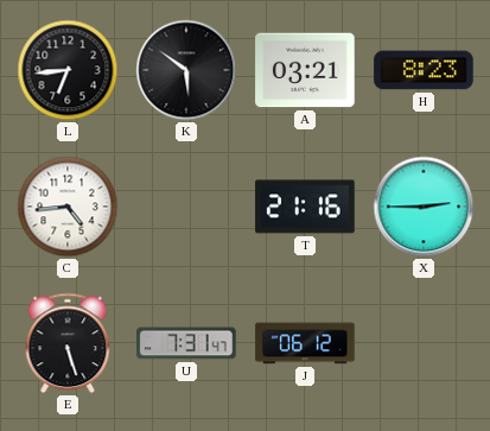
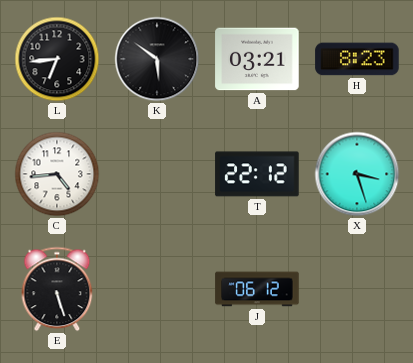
T: 21:16 -> 22:12 (257, 174)
X: 2:45 -> 3:27 (357, 174)
U: 7:31 -> none (186, 343)
